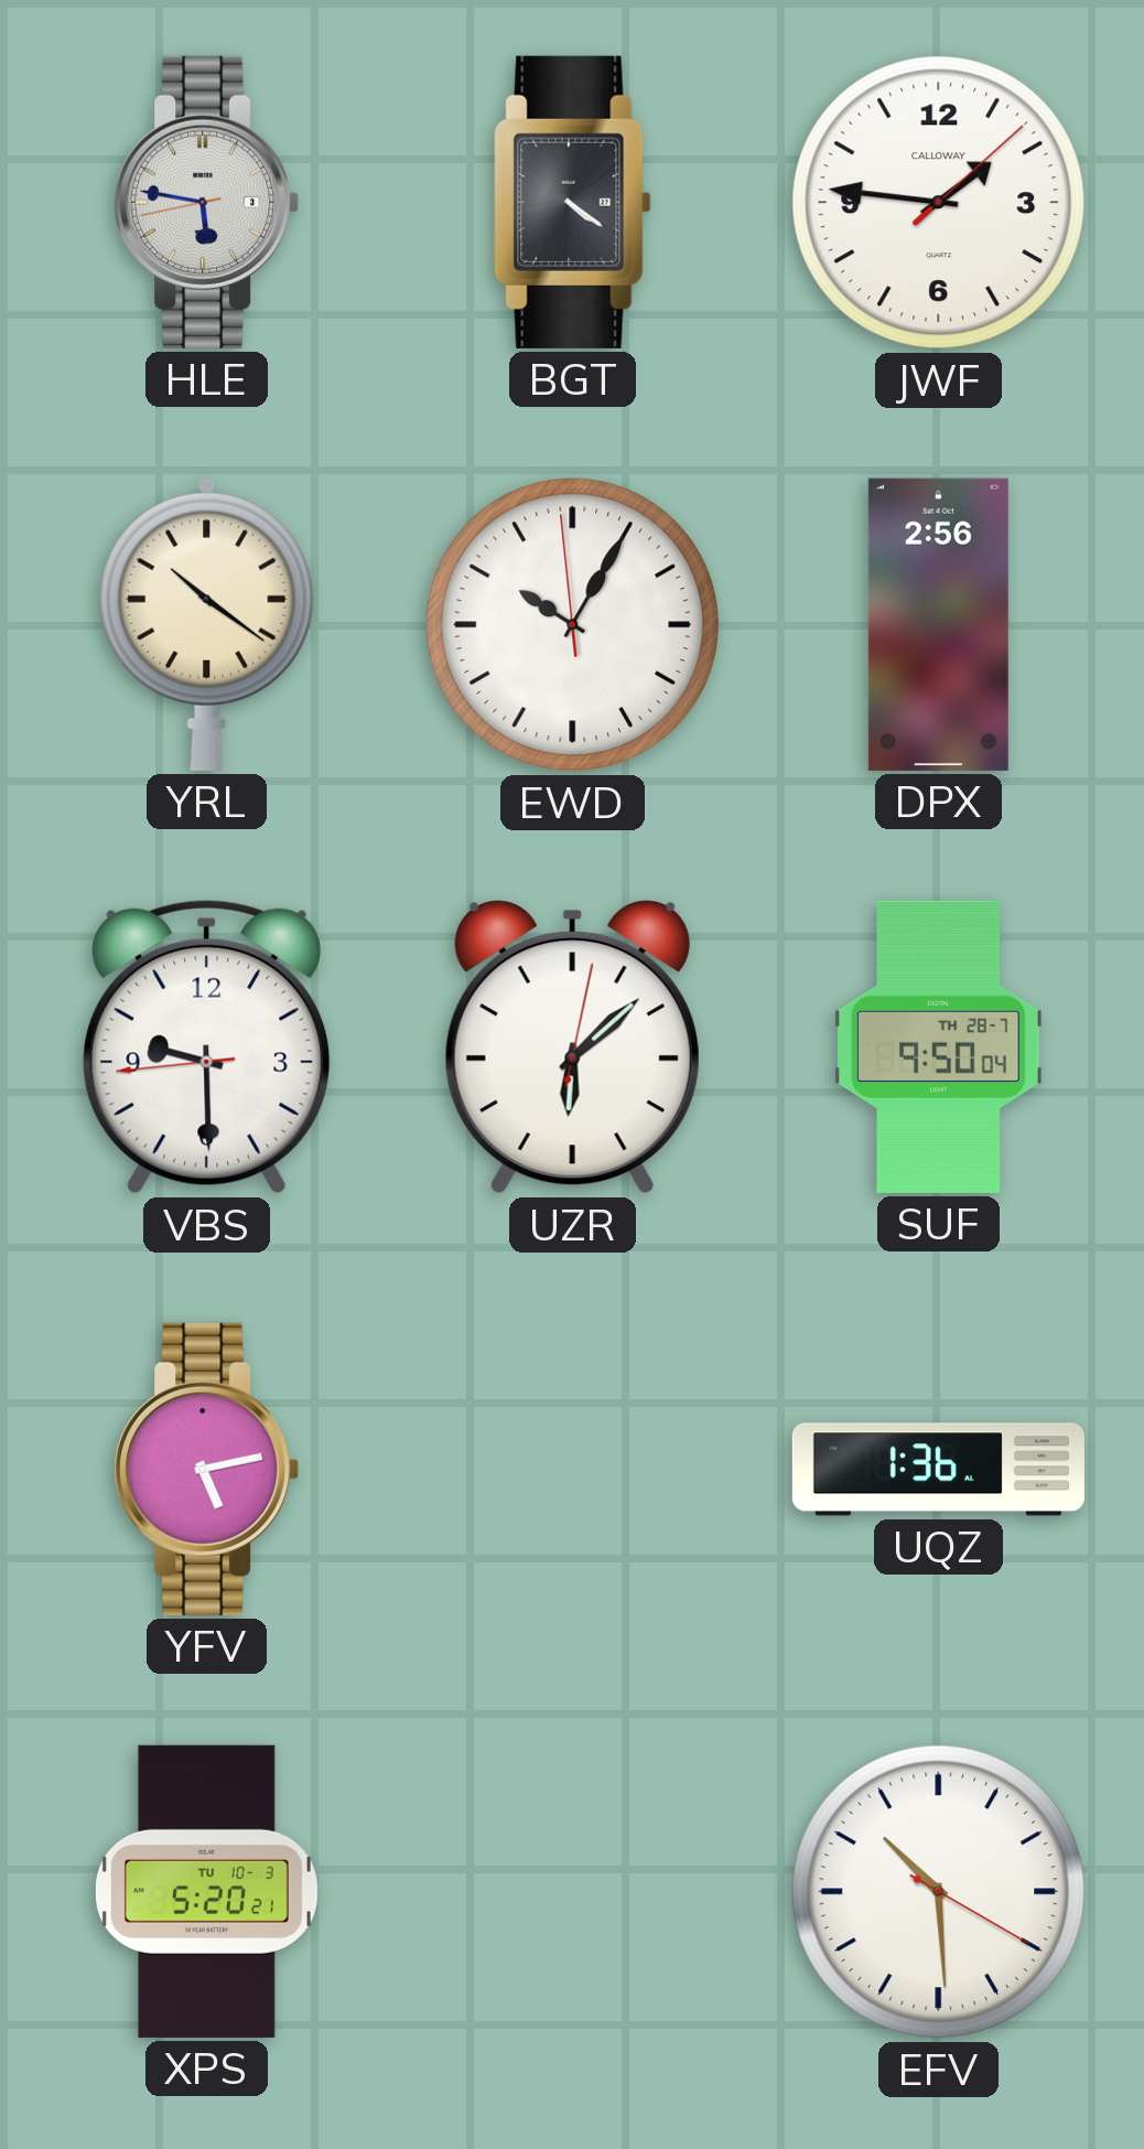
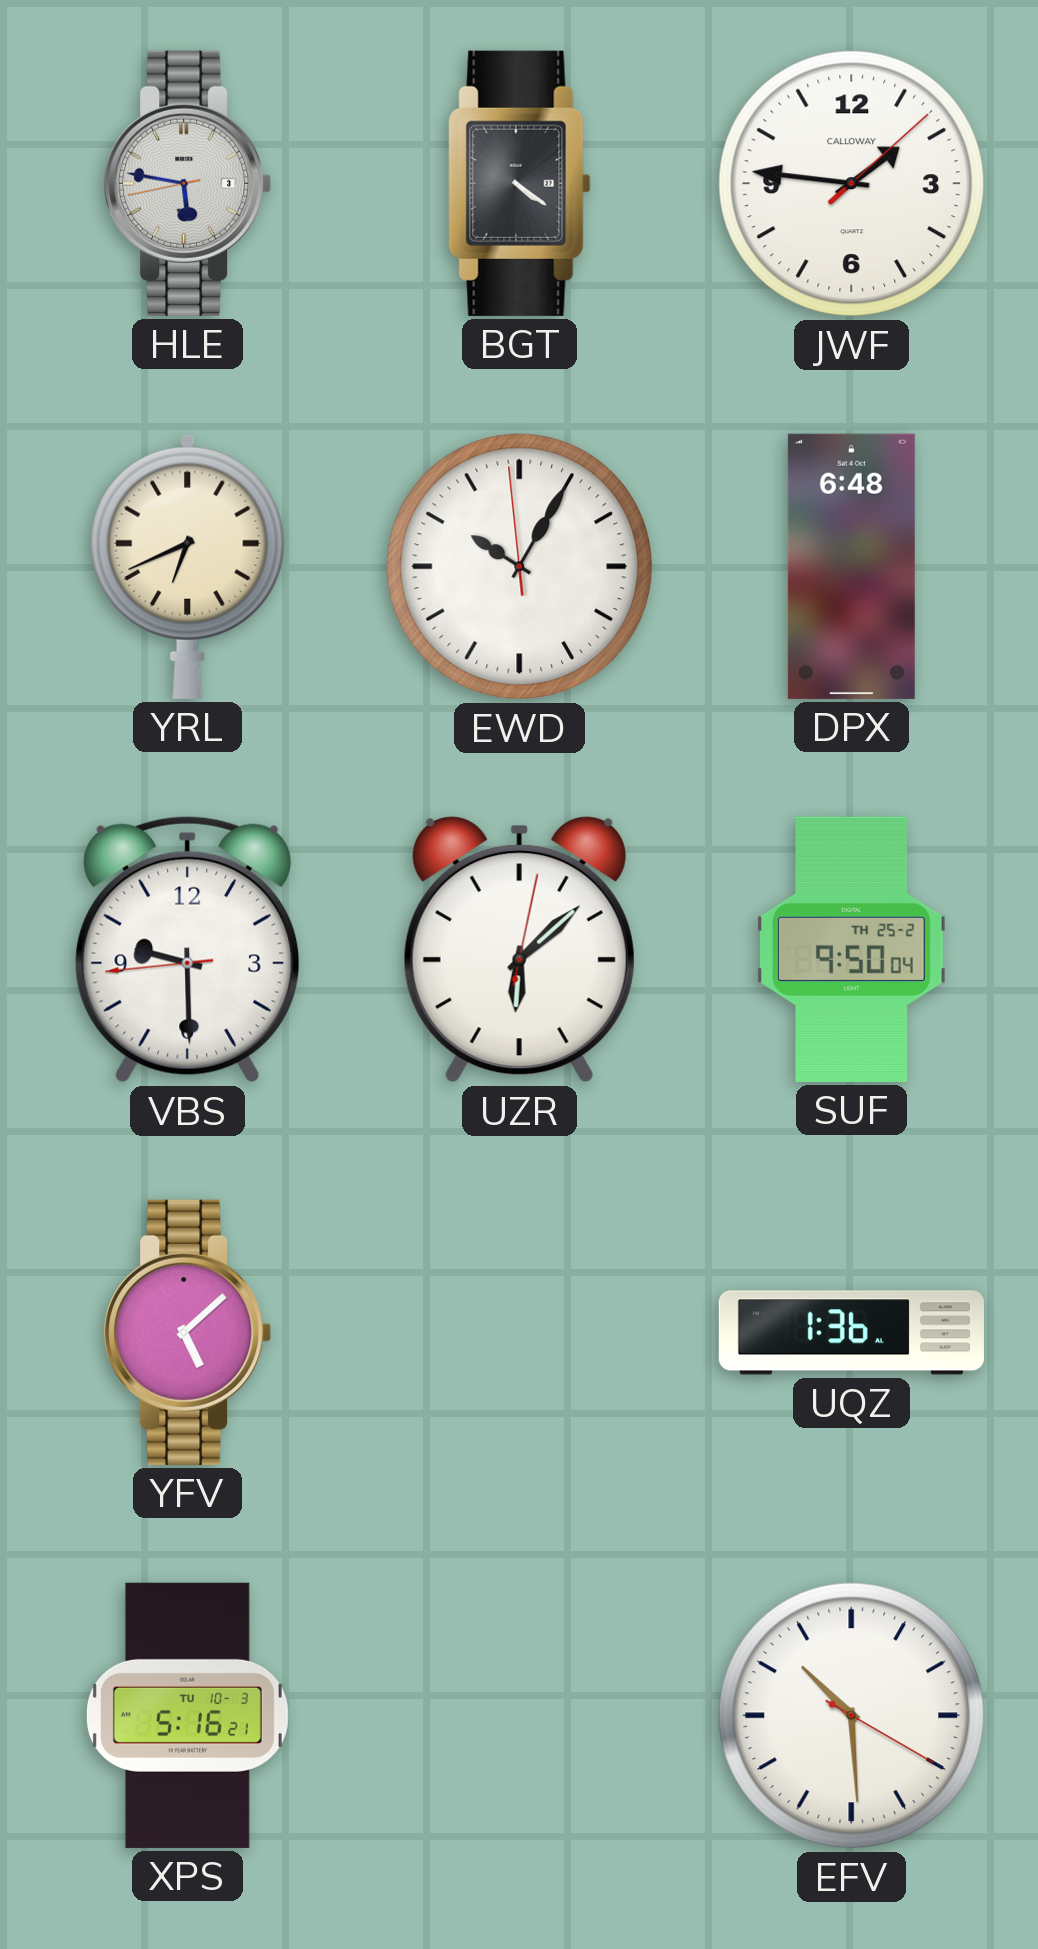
YRL: 10:21 -> 6:41 (188, 566)
DPX: 2:56 -> 6:48 (851, 566)
SUF date: TH 28-7 -> TH 25-2 (852, 949)
YFV: 5:13 -> 5:08 (188, 1332)
XPS: 5:20 -> 5:16 (187, 1715)
